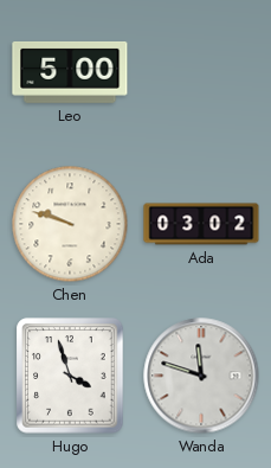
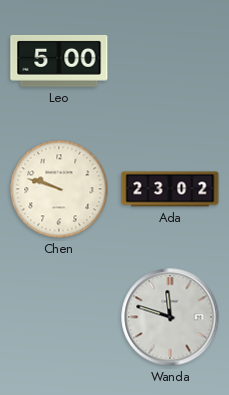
Ada: 03:02 -> 23:02 (170, 189)
Hugo: 3:57 -> none (70, 376)
